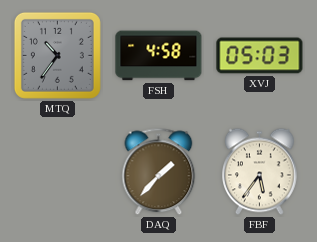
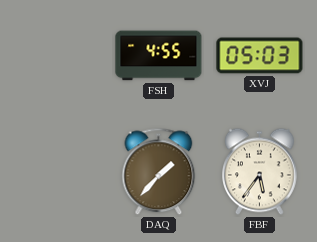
MTQ: 10:36 -> none (57, 55)
FSH: 4:58 -> 4:55 (159, 56)
